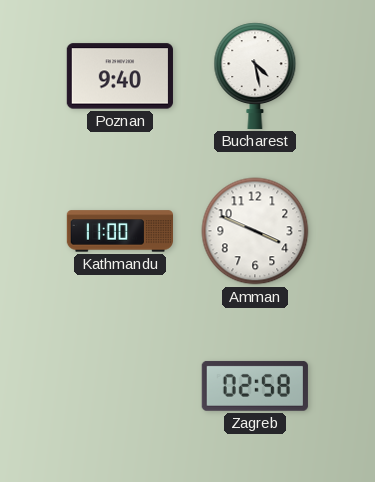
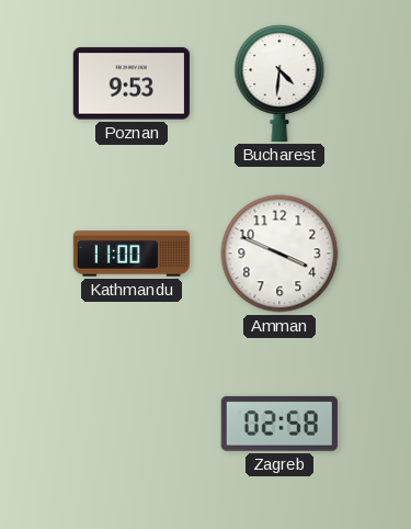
Poznan: 9:40 -> 9:53 (132, 83)
Bucharest: 4:28 -> 4:31 (279, 83)
